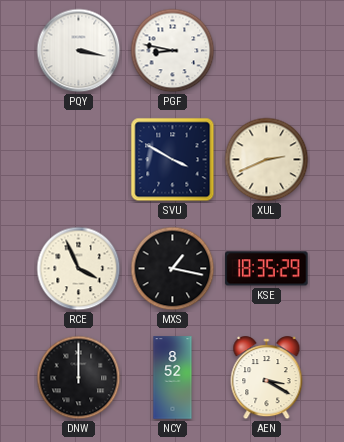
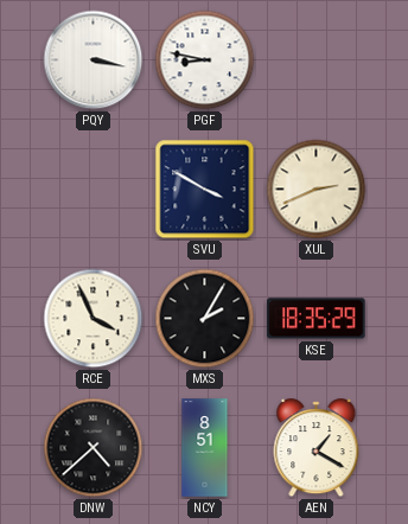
MXS: 1:17 -> 2:05 (205, 319)
DNW: 12:00 -> 4:38 (94, 448)
NCY: 8:52 -> 8:51 (205, 448)
AEN: 3:20 -> 1:20 (317, 448)
